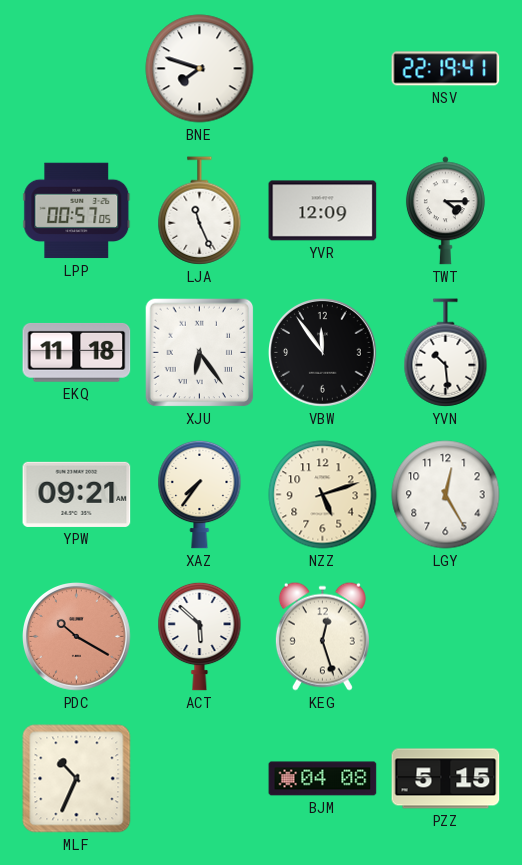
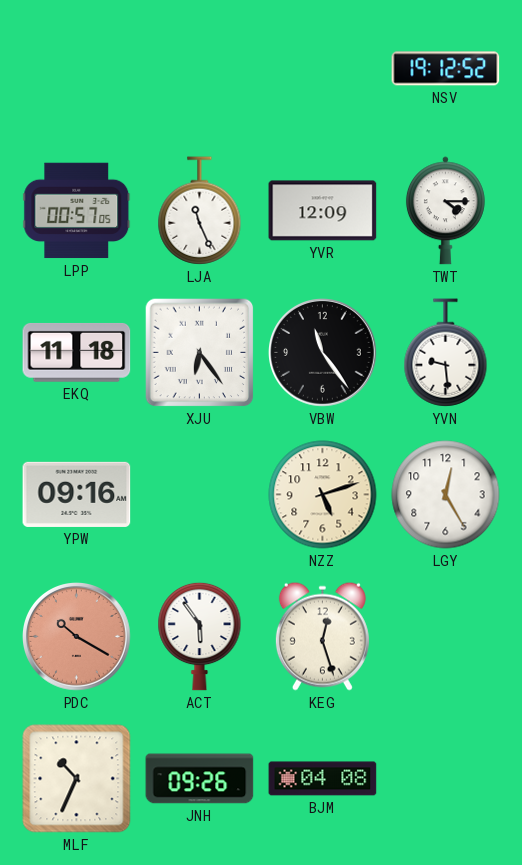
BNE: 7:48 -> none (200, 69)
NSV: 22:19 -> 19:12 (446, 69)
VBW: 11:54 -> 11:24 (323, 353)
YVN: 10:29 -> 9:29 (446, 353)
YPW: 09:21 -> 09:16 (77, 494)
XAZ: 7:36 -> none (200, 494)
ACT: 5:52 -> 5:54 (200, 636)
JNH: none -> 09:26 (200, 779)
PZZ: 5:15 -> none (446, 779)
